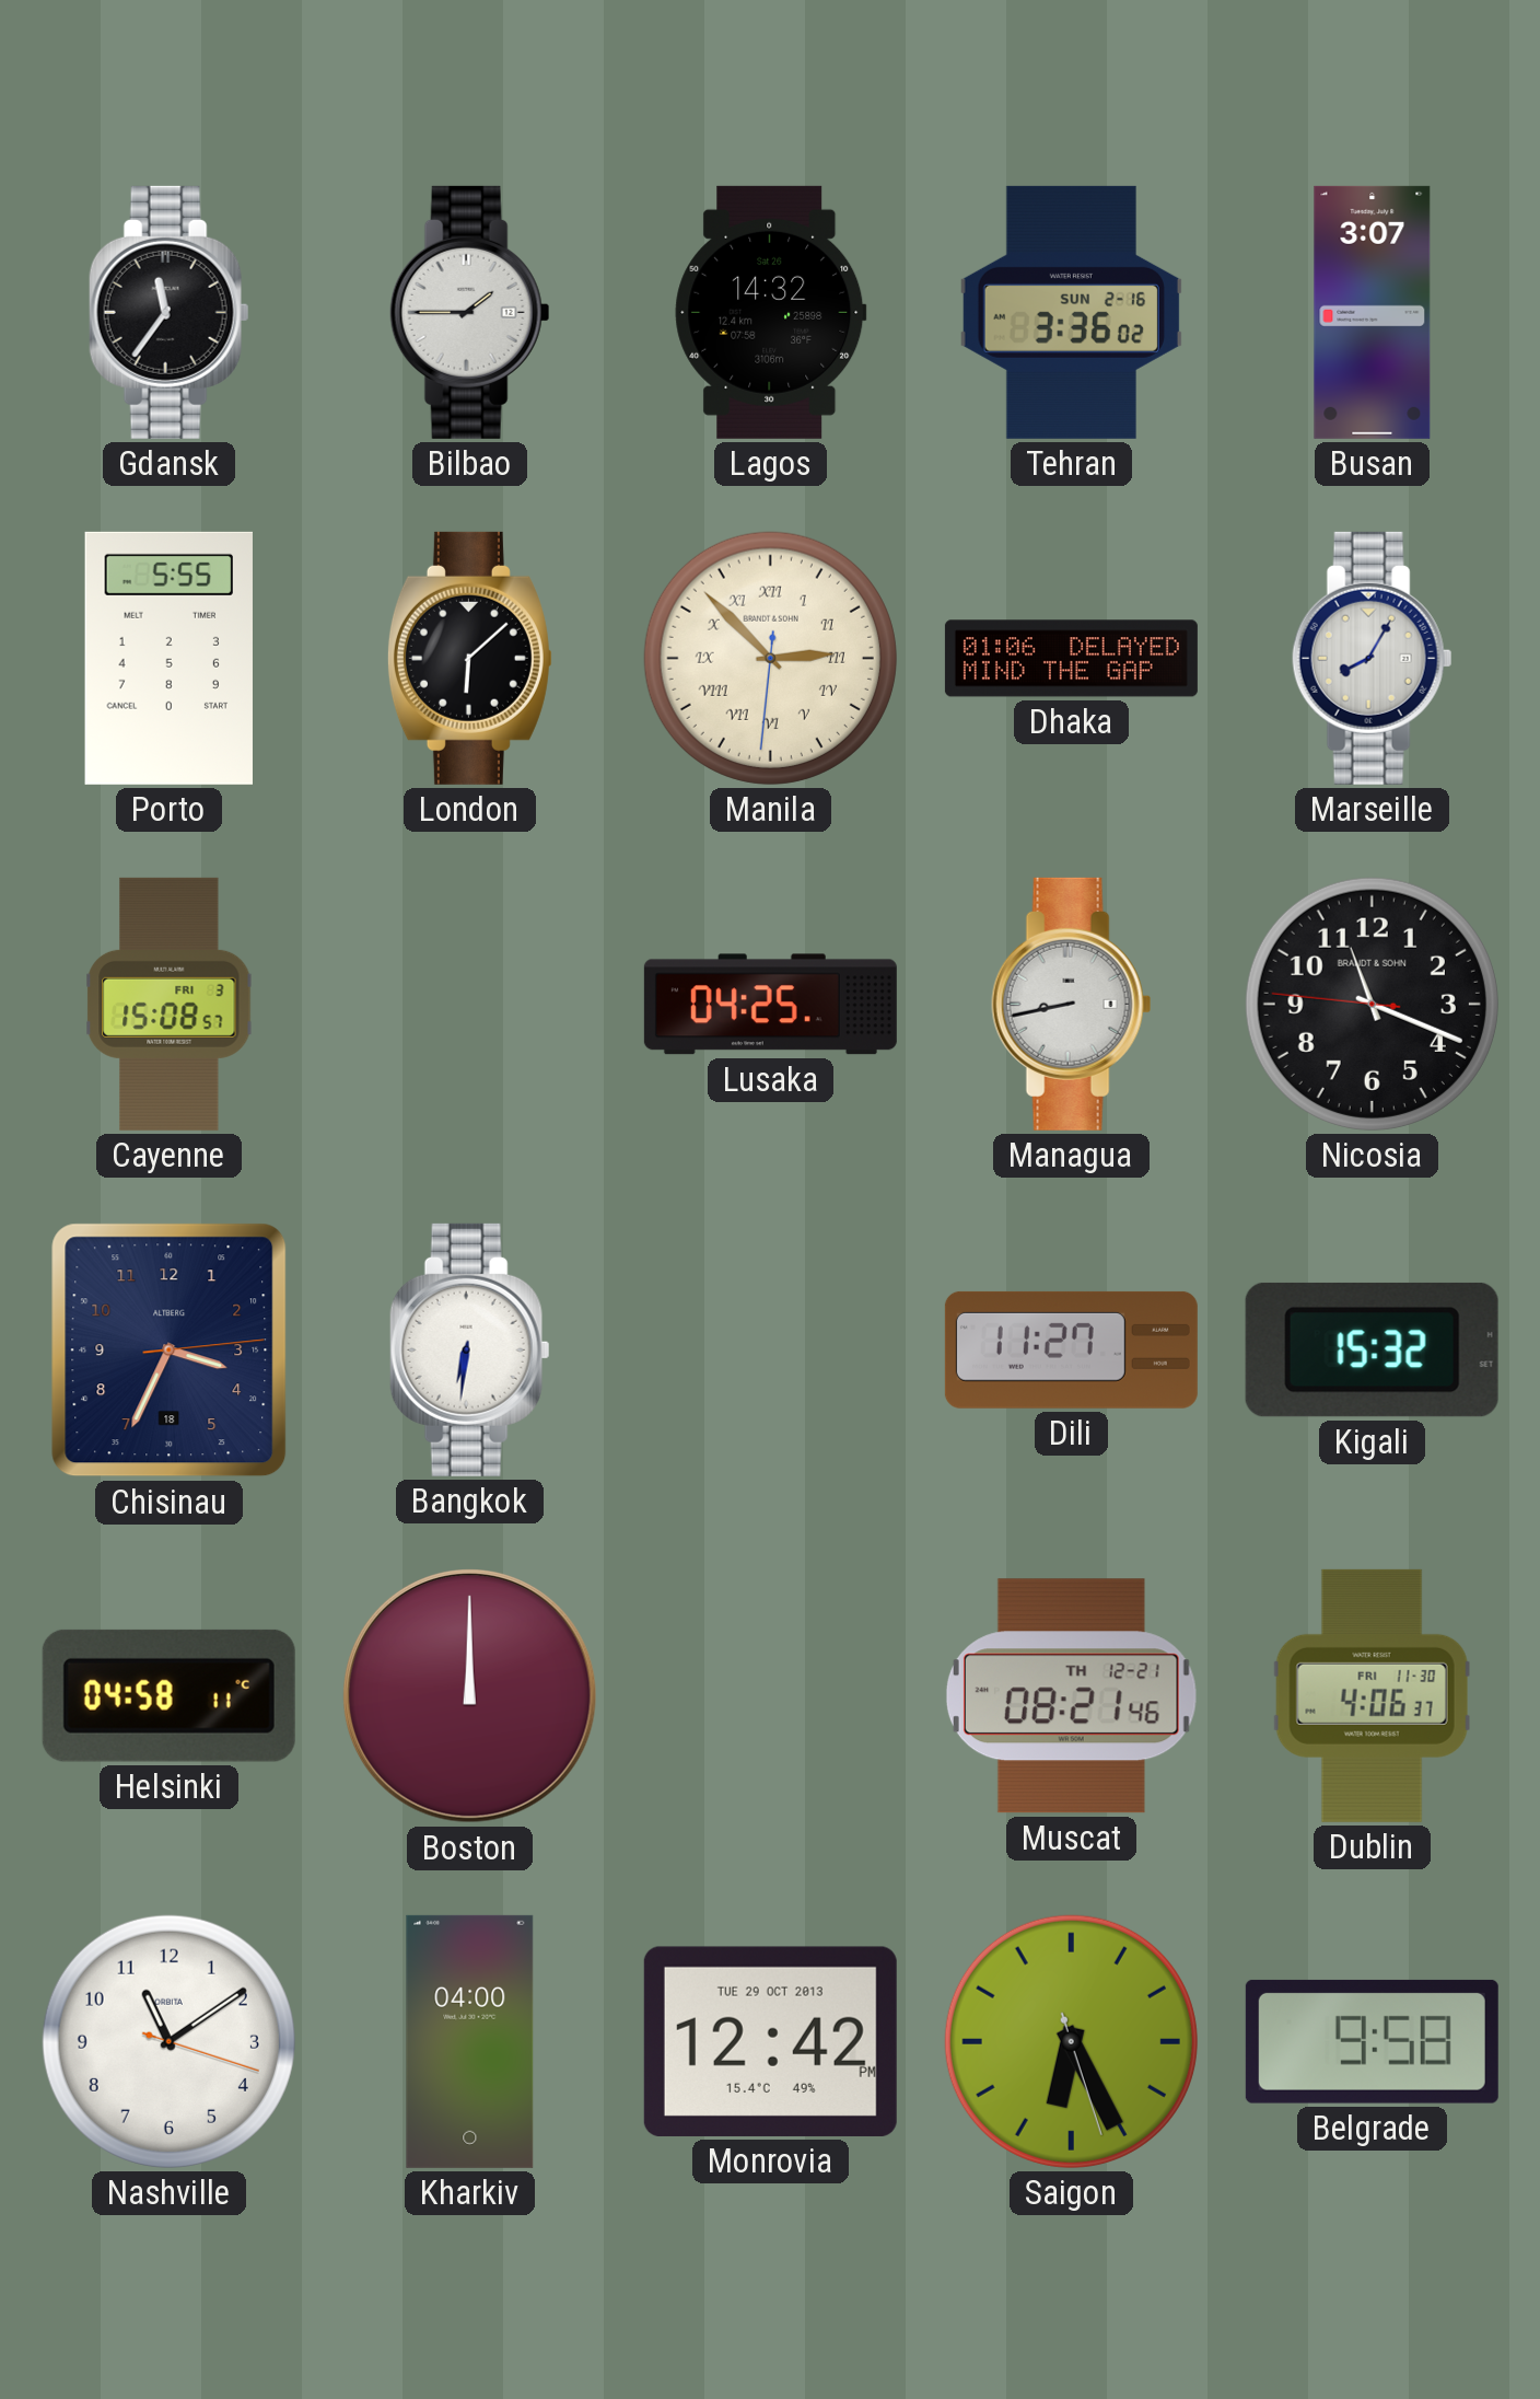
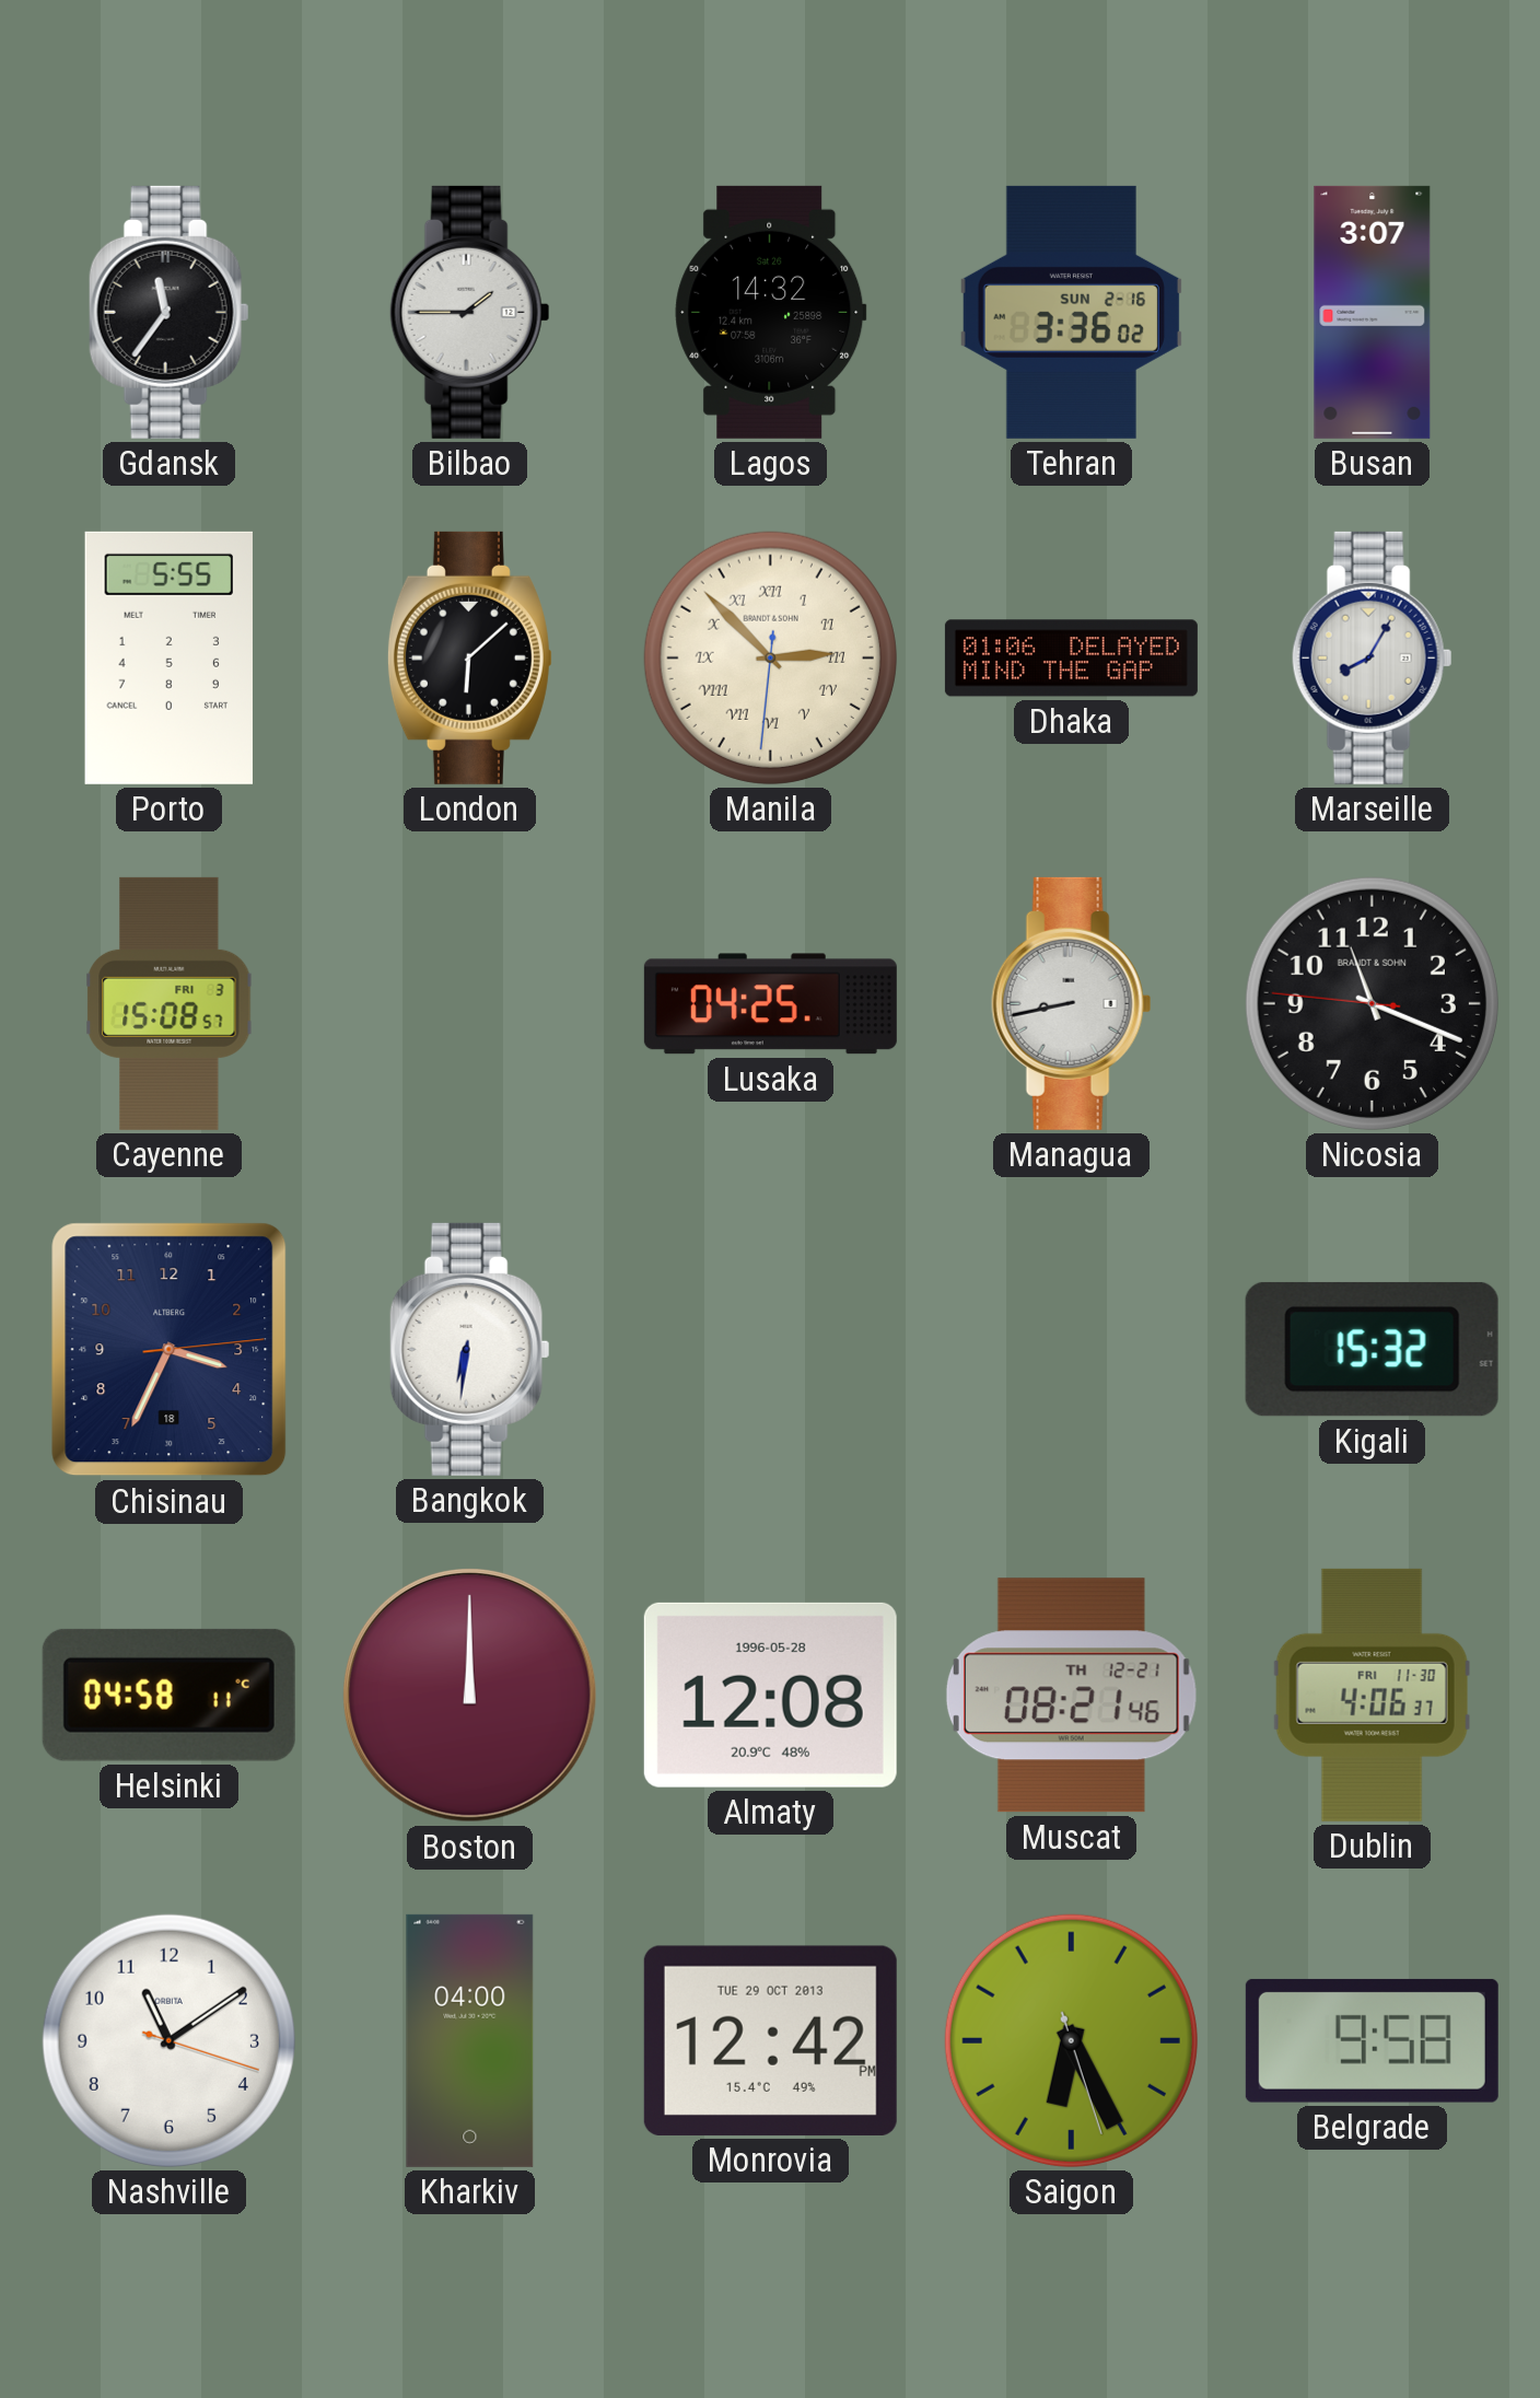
Dili: 11:27 -> none (1071, 1349)
Almaty: none -> 12:08 (770, 1695)
